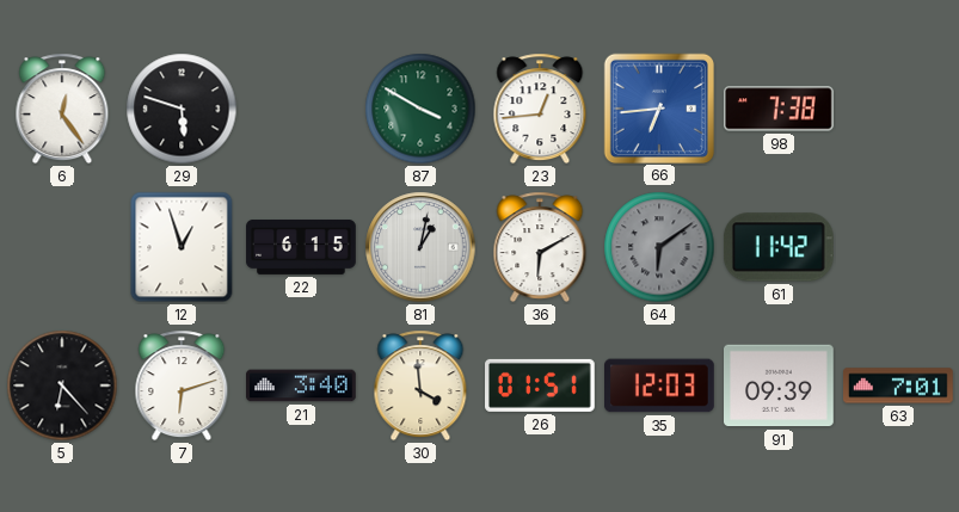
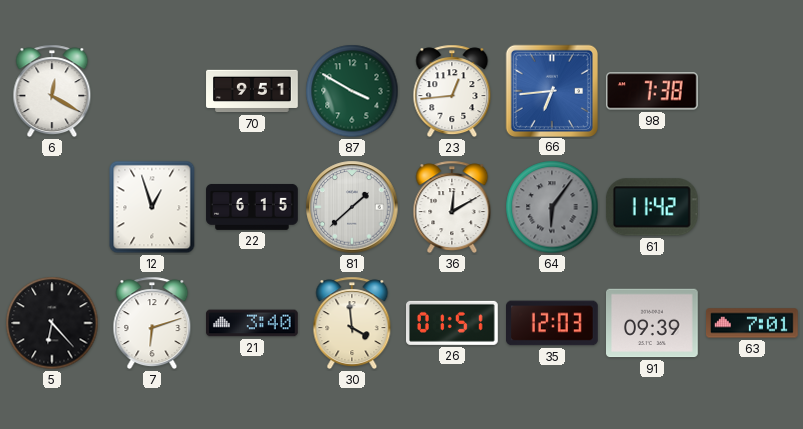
6: 12:24 -> 12:20 (52, 91)
29: 5:48 -> none (182, 109)
70: none -> 9:51 (252, 91)
81: 1:02 -> 1:38 (352, 207)
36: 6:10 -> 12:10 (452, 207)
64: 6:09 -> 6:06 (552, 207)
